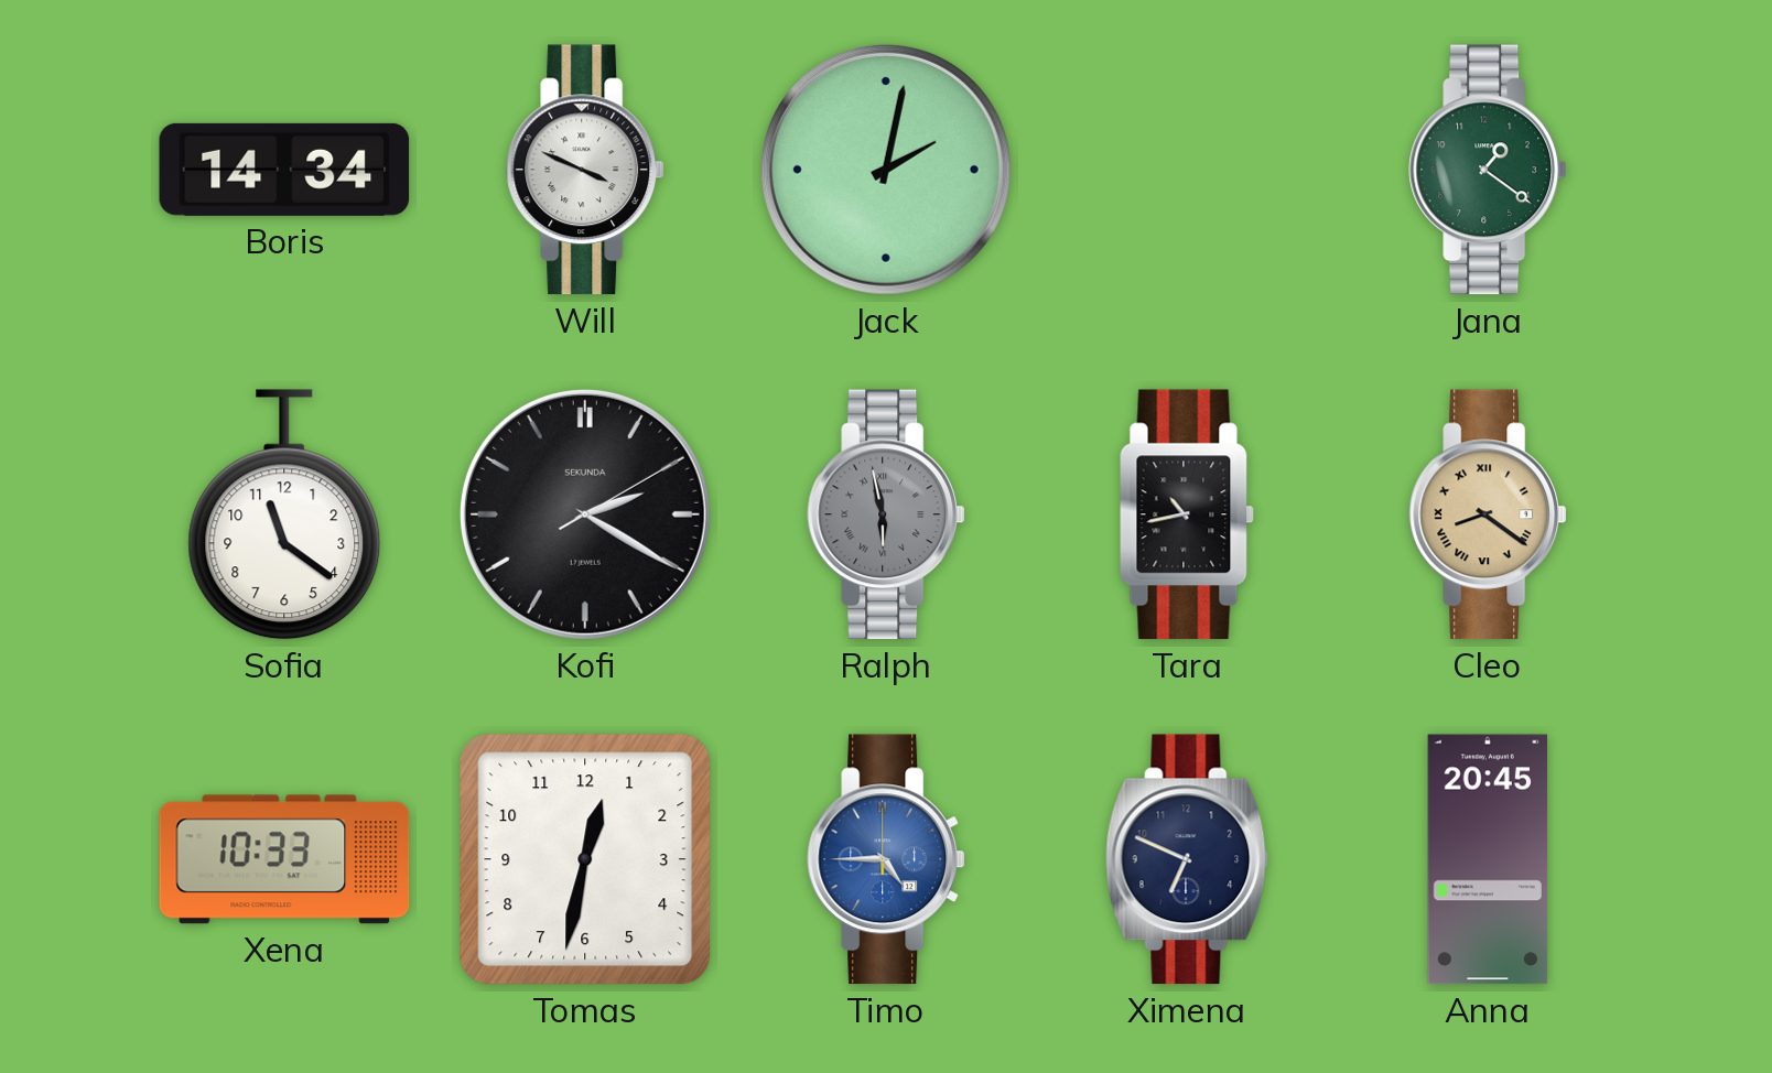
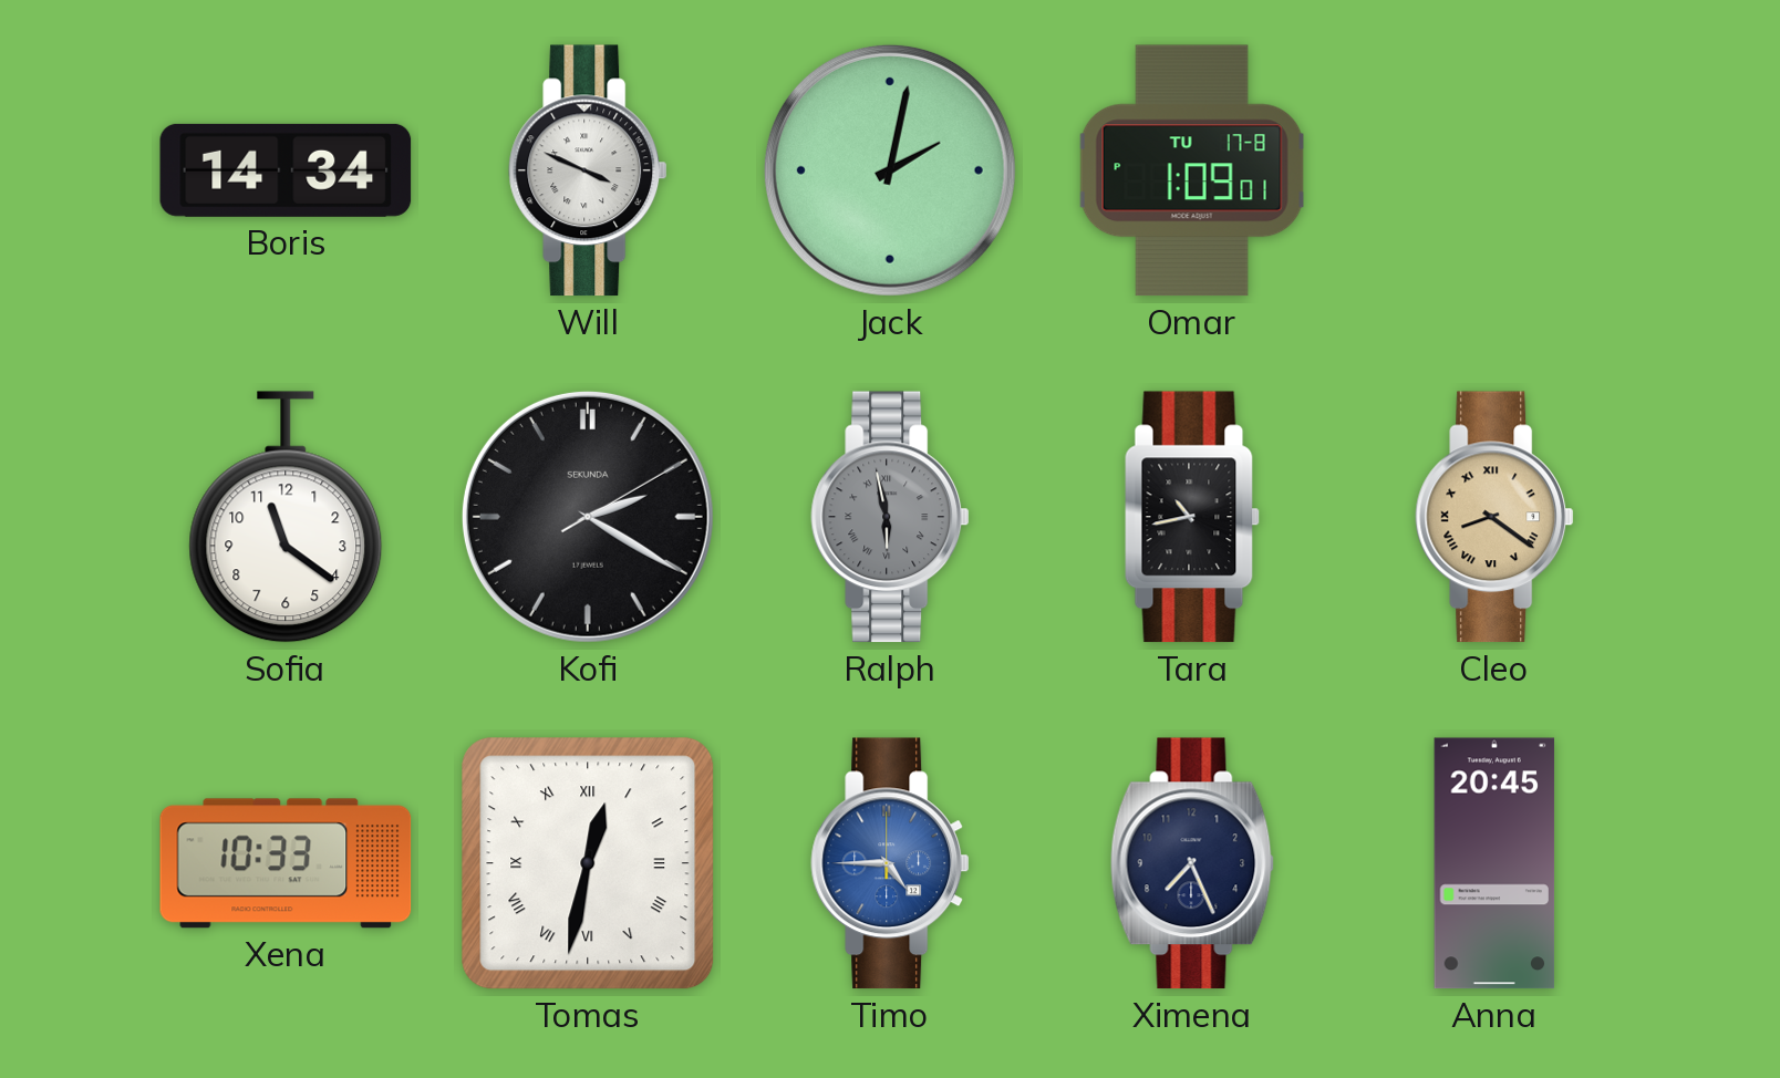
Omar: none -> 1:09 (1192, 170)
Jana: 1:21 -> none (1488, 170)
Tomas numerals: Arabic -> Roman (588, 863)
Ximena: 6:49 -> 7:26 (1192, 863)
